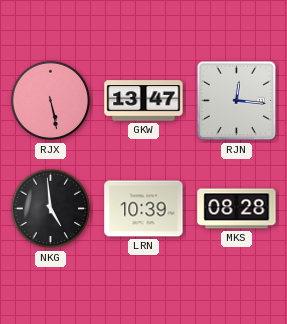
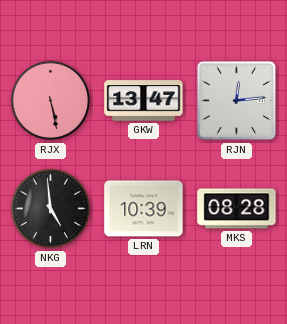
RJN: 12:16 -> 12:14 (237, 101)
